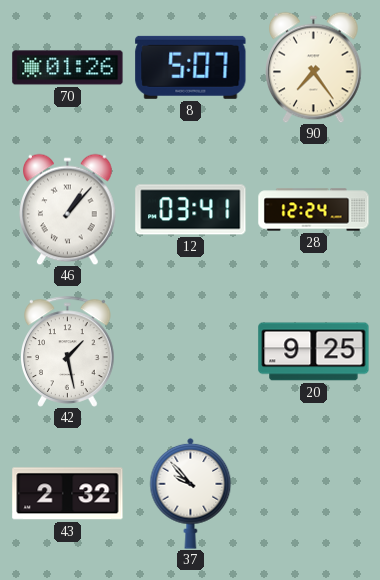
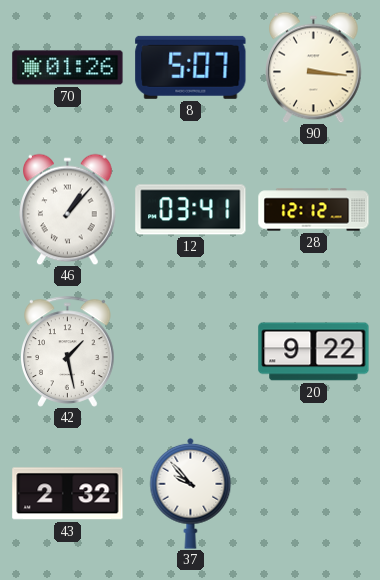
90: 7:24 -> 3:16 (314, 67)
28: 12:24 -> 12:12 (314, 210)
20: 9:25 -> 9:22 (314, 352)
